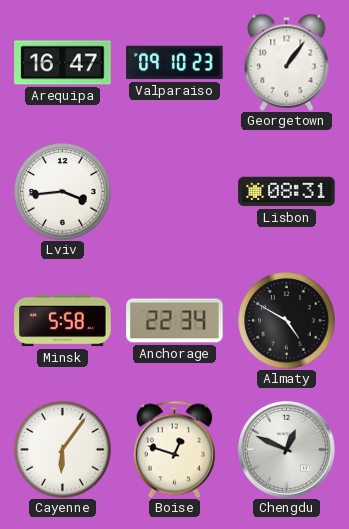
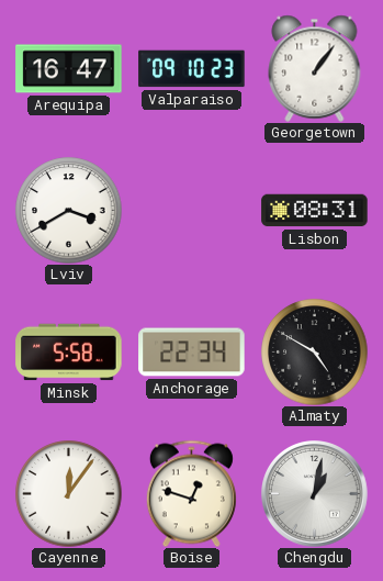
Lviv: 3:44 -> 3:40 (69, 211)
Cayenne: 6:06 -> 12:06 (69, 494)
Chengdu: 12:49 -> 1:02 (315, 494)
